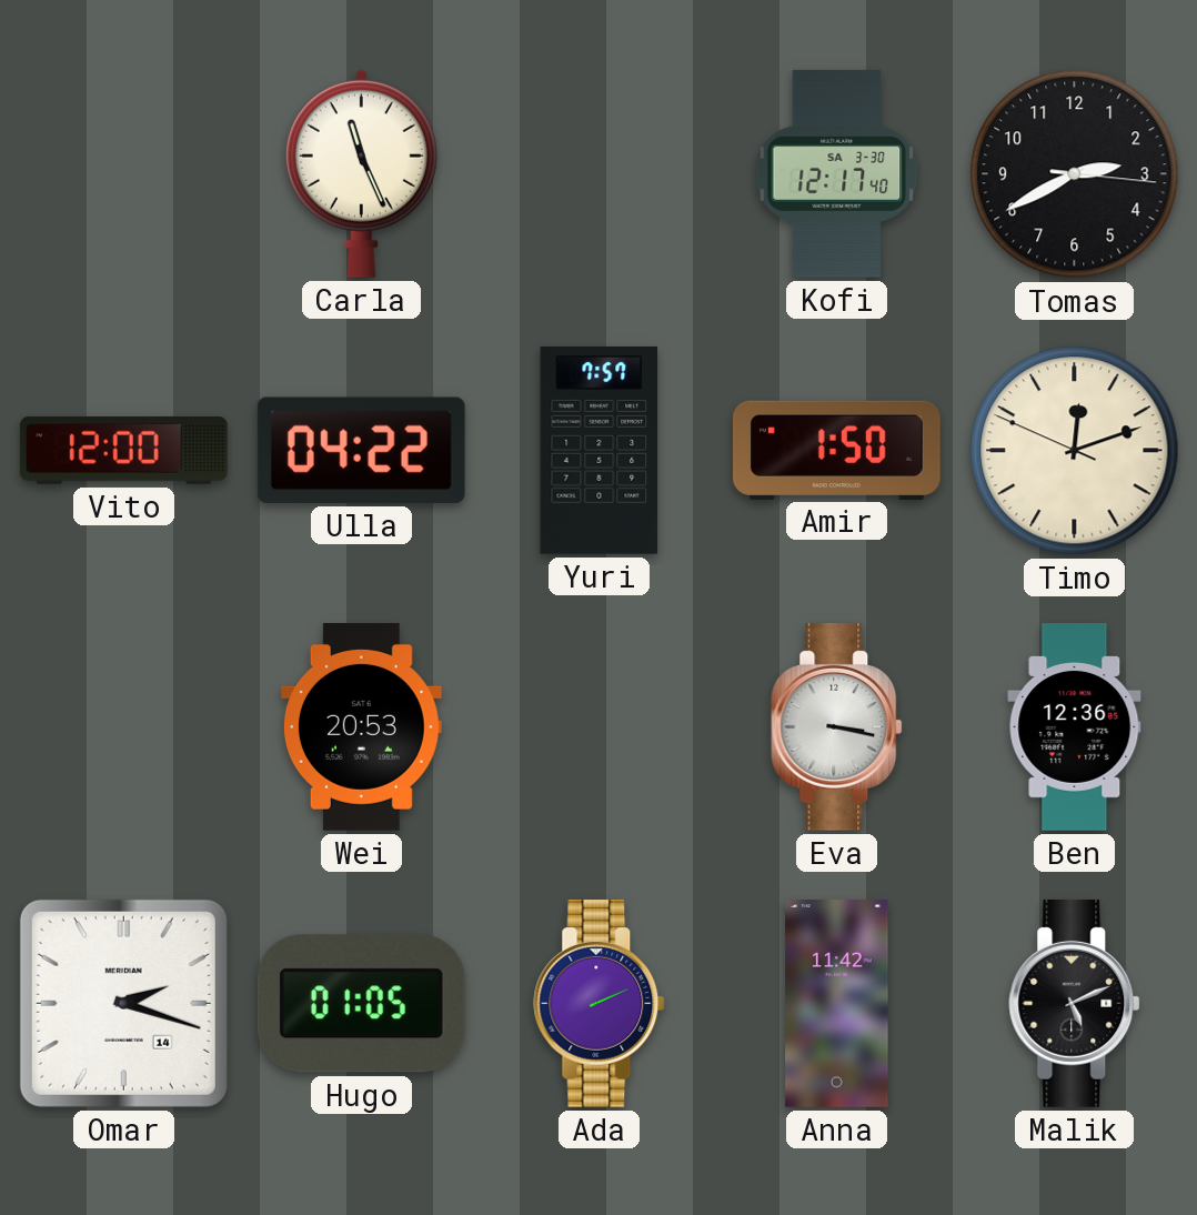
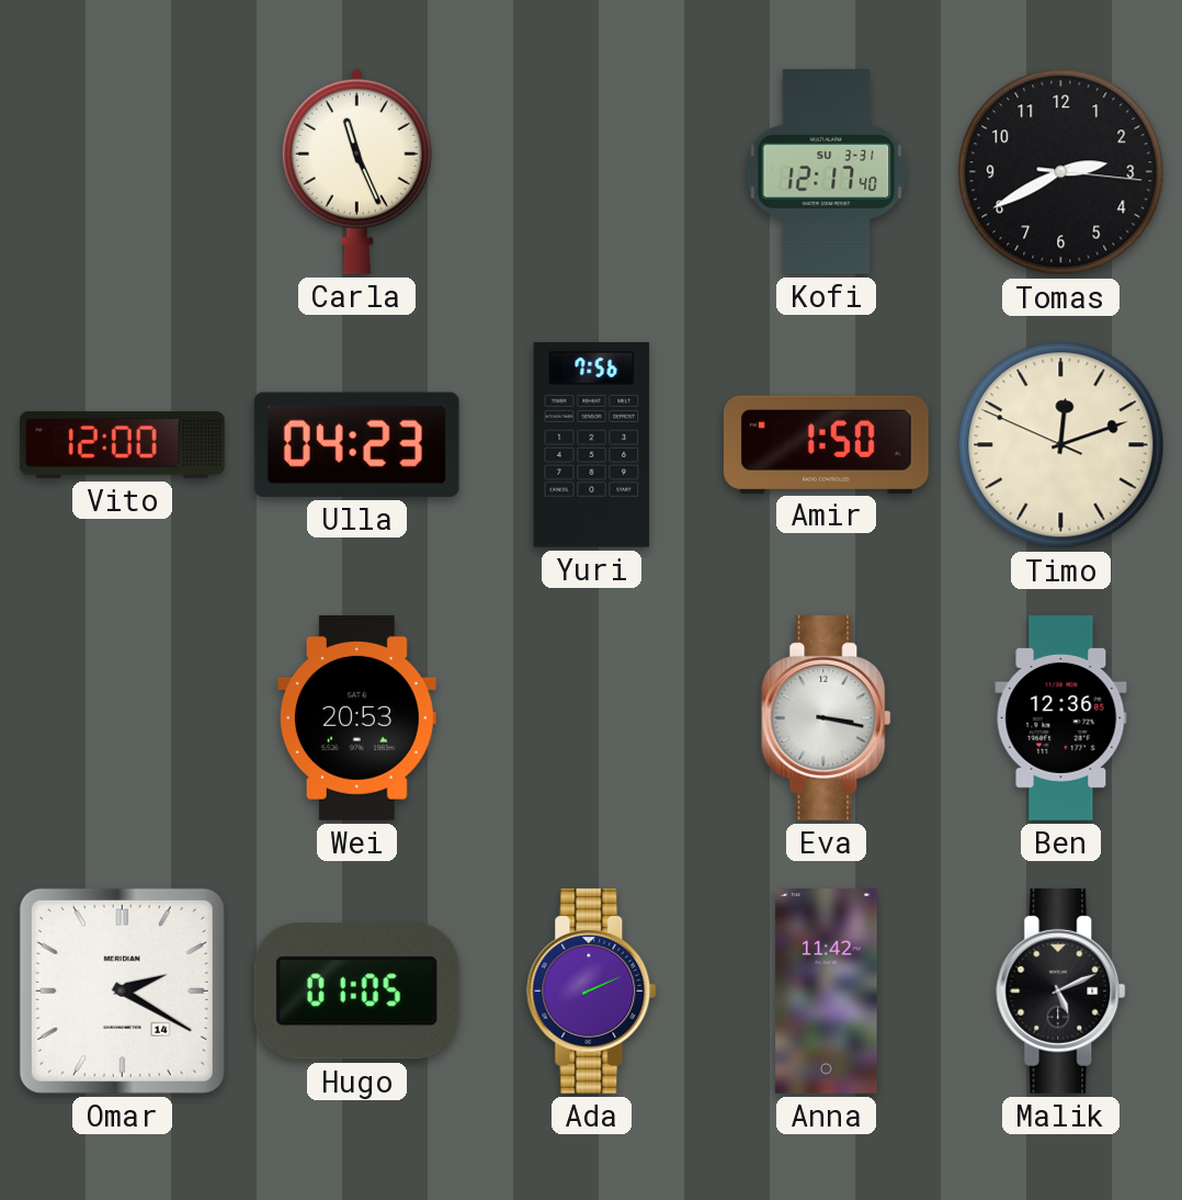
Kofi date: SA 3-30 -> SU 3-31 (827, 171)
Ulla: 04:22 -> 04:23 (356, 444)
Yuri: 7:57 -> 7:56 (592, 444)
Omar: 2:18 -> 2:20 (122, 990)
